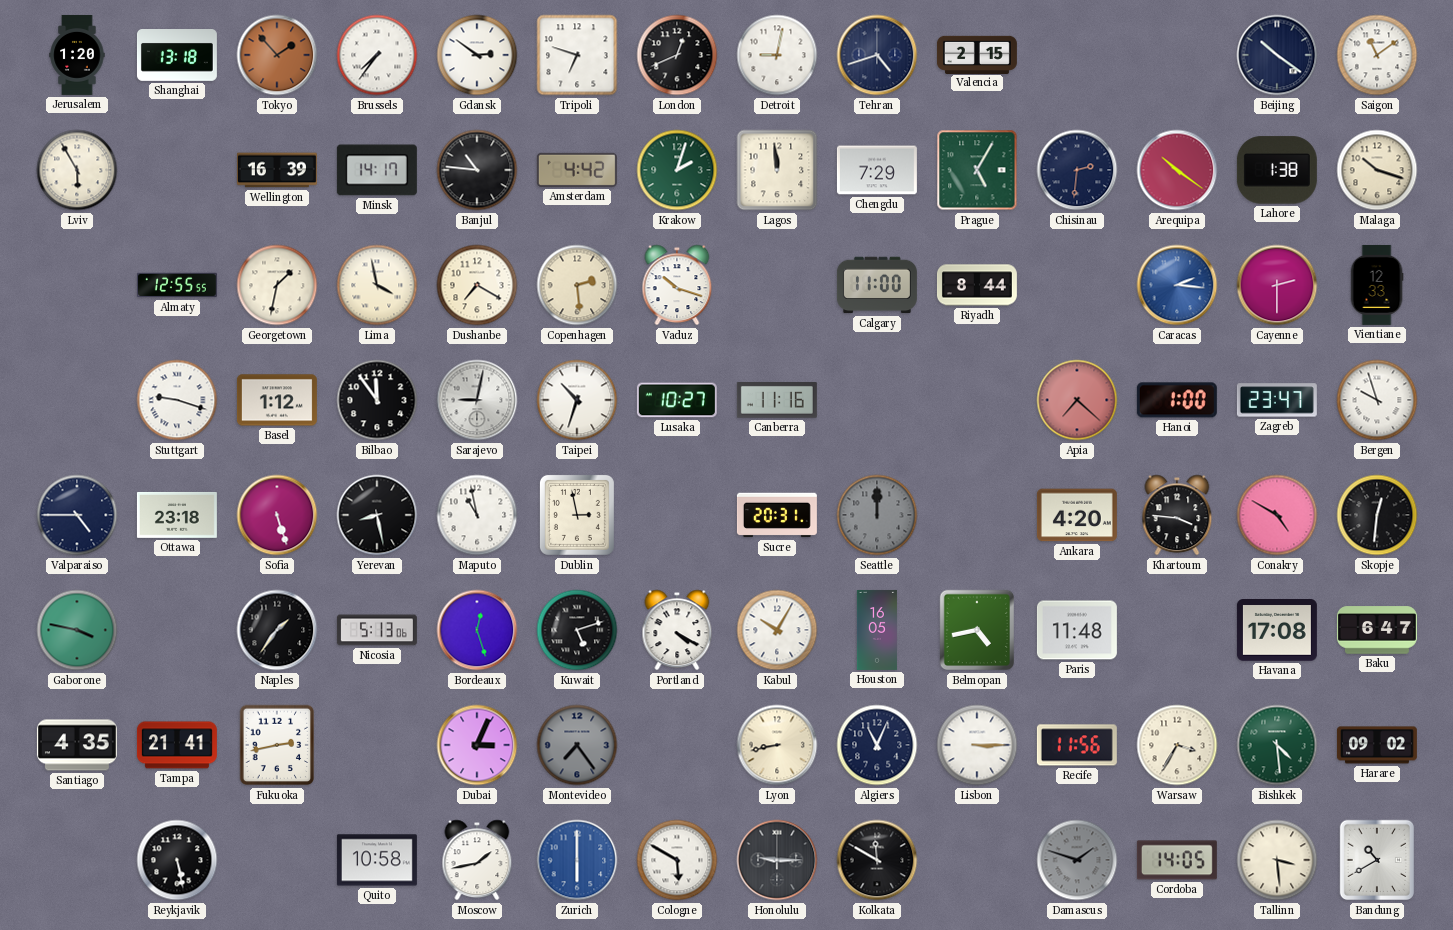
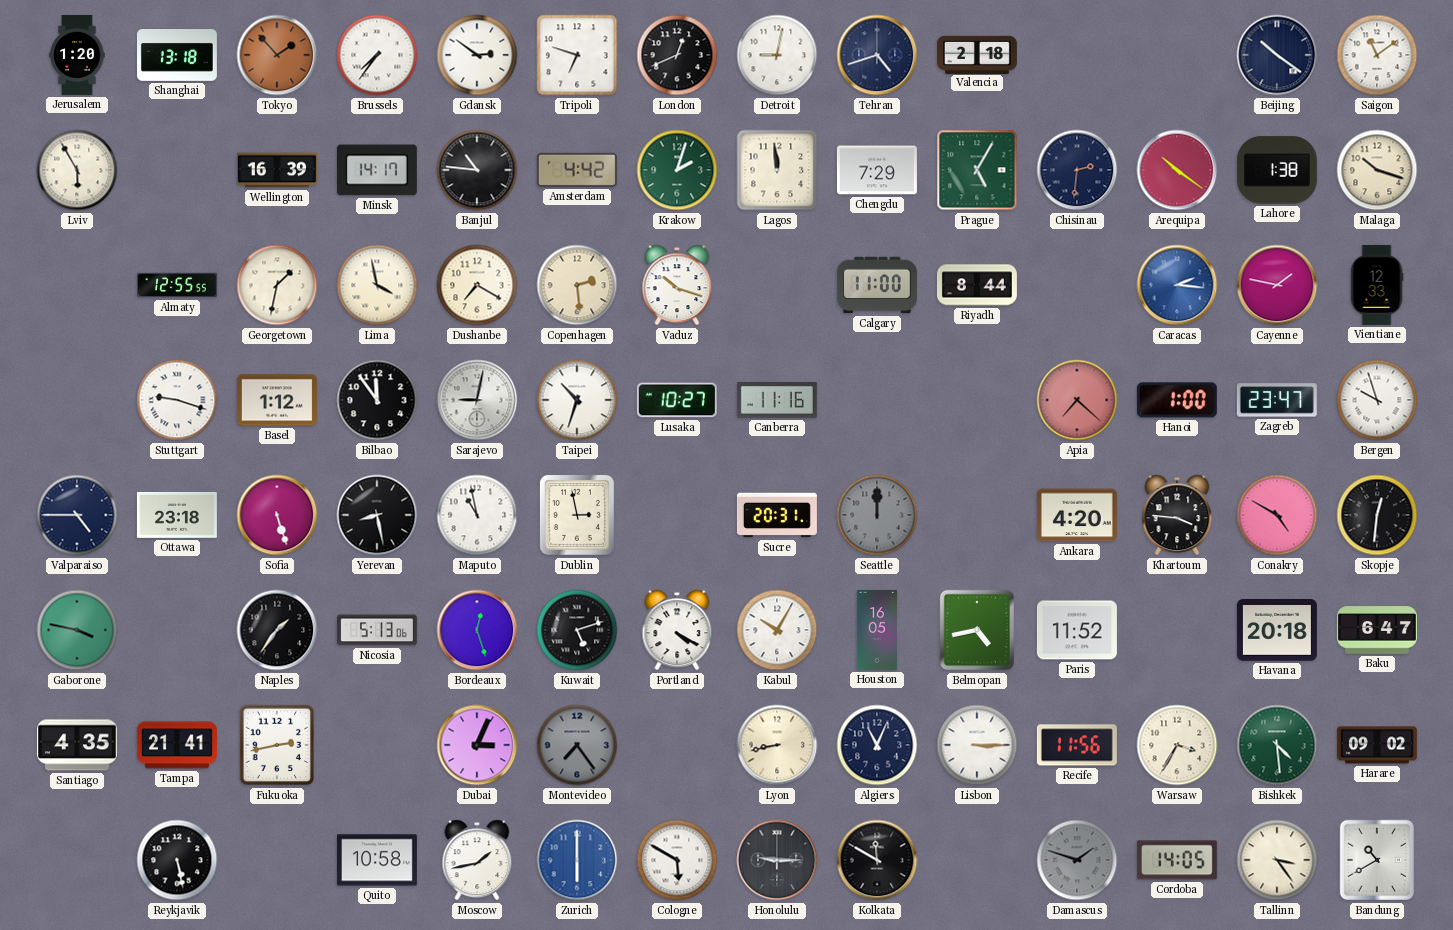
Valencia: 2:15 -> 2:18 (977, 54)
Cayenne: 2:30 -> 1:47 (1277, 285)
Paris: 11:48 -> 11:52 (1077, 630)
Havana: 17:08 -> 20:18 (1277, 631)
Tallinn: 3:29 -> 3:24 (1277, 860)
